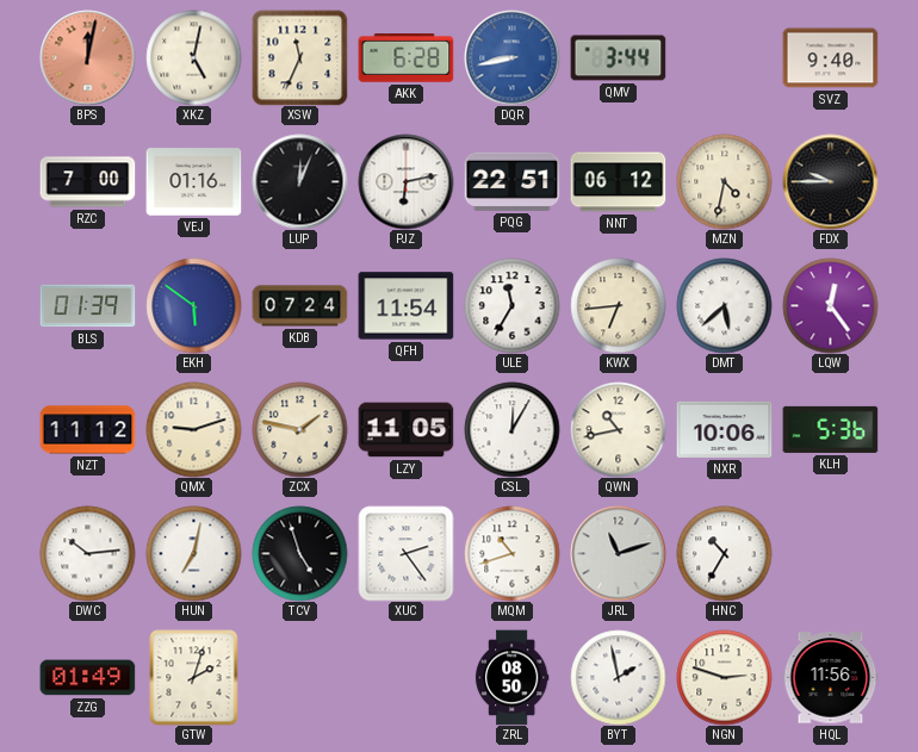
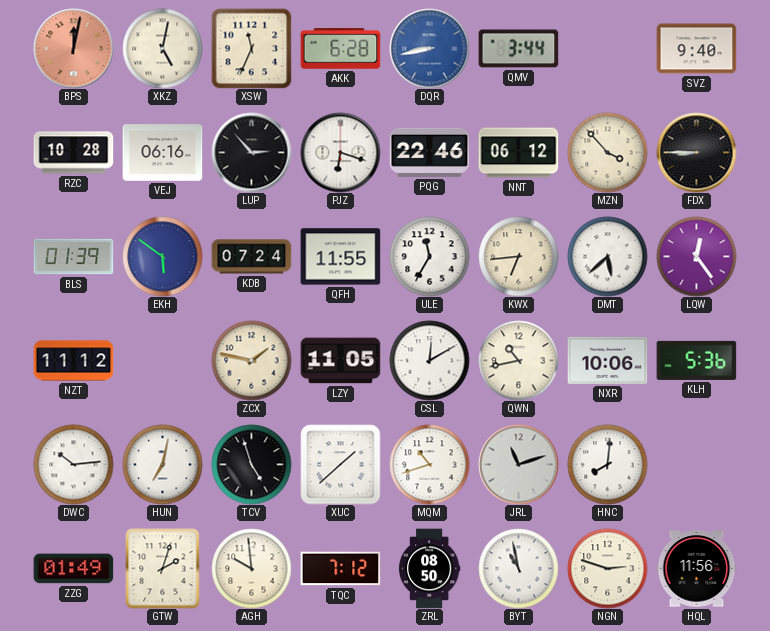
RZC: 7:00 -> 10:28 (73, 153)
VEJ: 01:16 -> 06:16 (162, 153)
LUP: 12:04 -> 2:53 (251, 152)
PJZ: 6:13 -> 6:18 (340, 152)
PQG: 22:51 -> 22:46 (429, 152)
MZN: 4:32 -> 3:53 (607, 152)
FDX: 9:45 -> 8:45 (696, 152)
QFH: 11:54 -> 11:55 (340, 257)
QMX: 9:12 -> none (193, 429)
CSL: 12:05 -> 12:10 (429, 360)
XUC: 2:24 -> 1:38 (340, 464)
HNC: 10:35 -> 8:01 (607, 464)
AGH: none -> 9:59 (251, 568)
TQC: none -> 7:12 (340, 569)
BYT: 1:58 -> 10:58 (518, 568)
